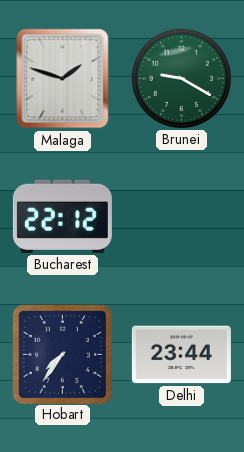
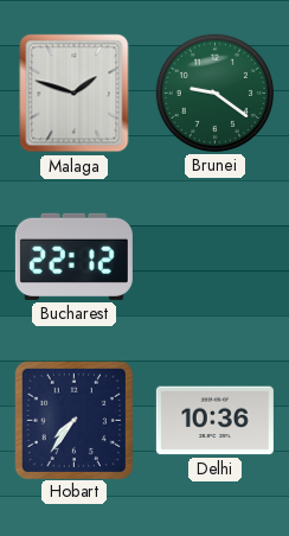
Brunei: 9:20 -> 9:21 (214, 92)
Delhi: 23:44 -> 10:36 (214, 421)
